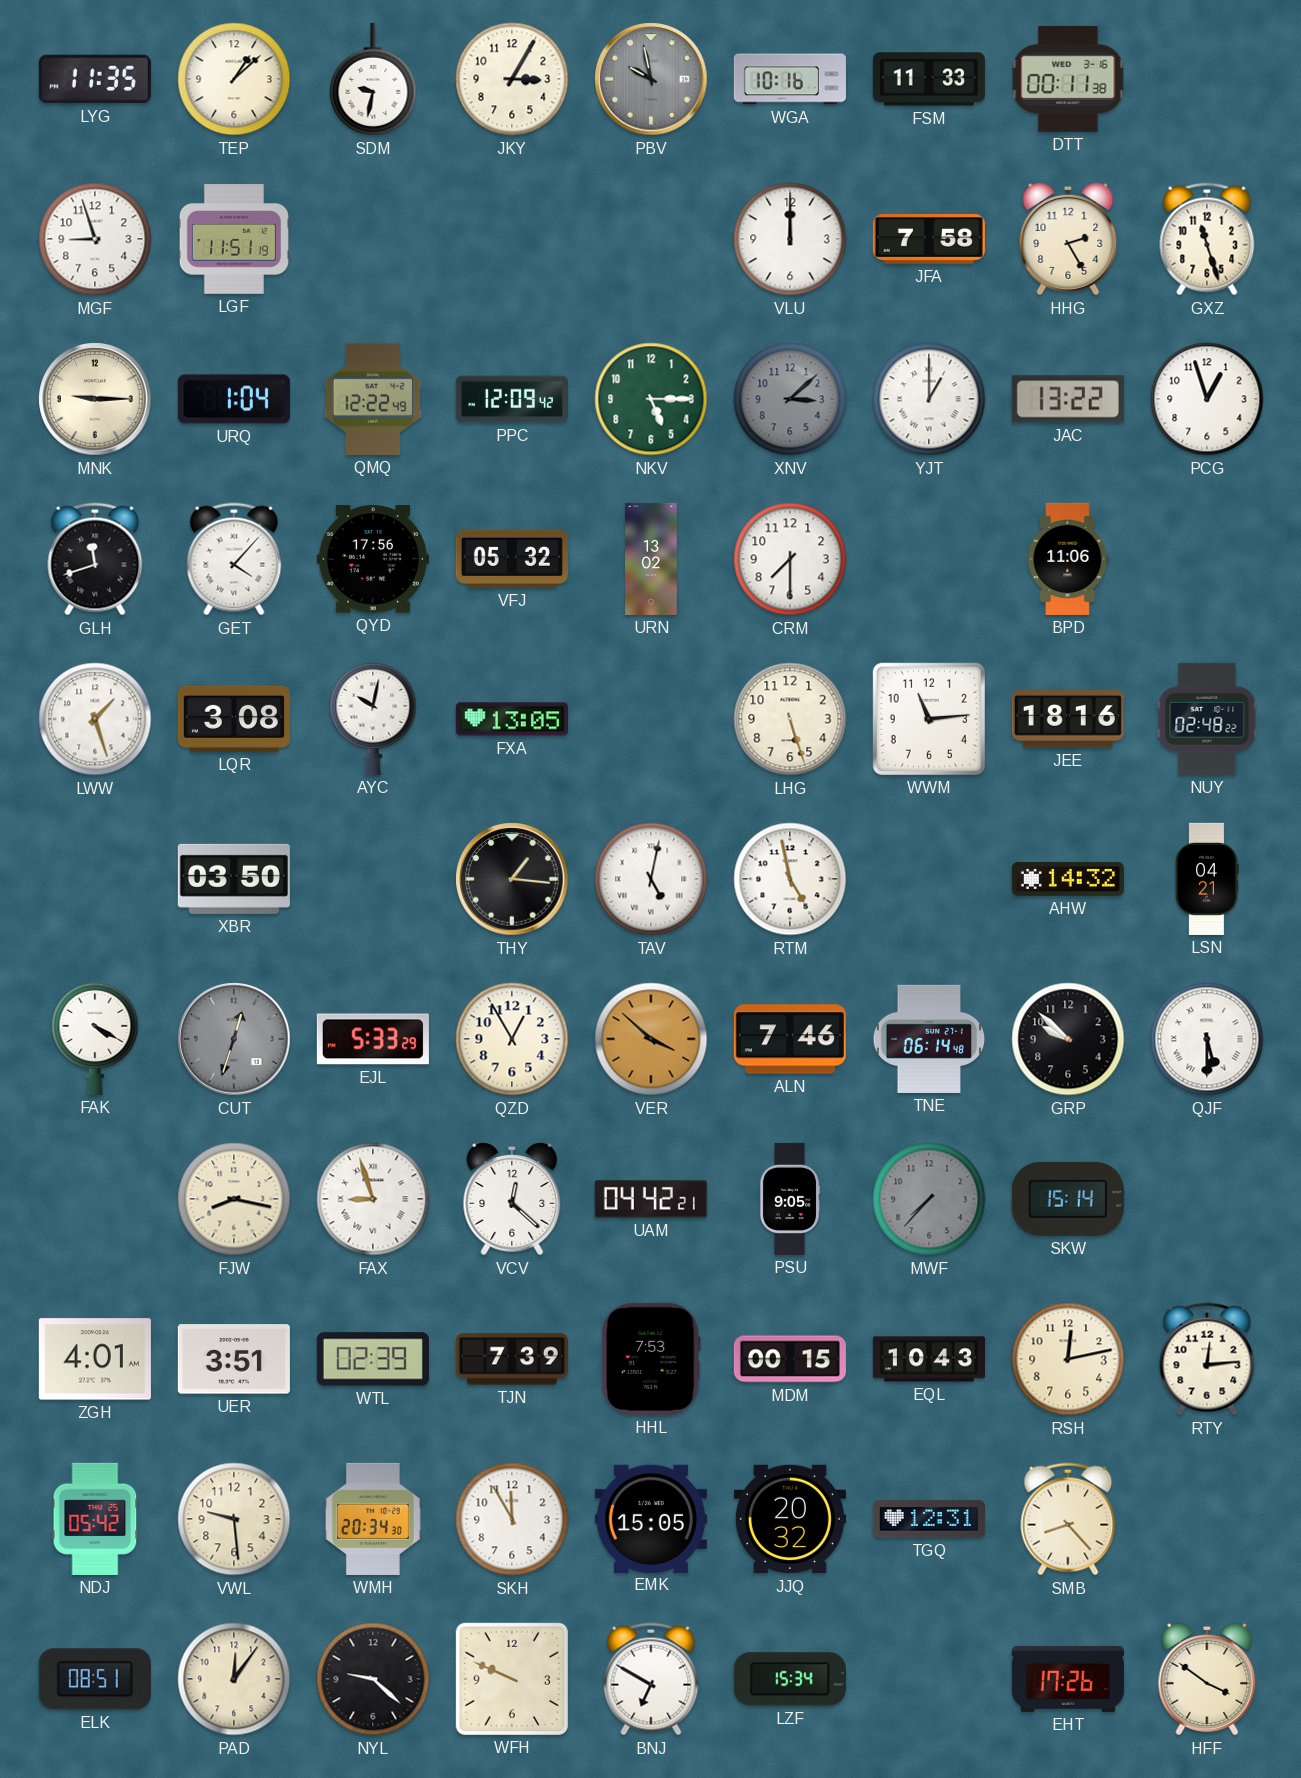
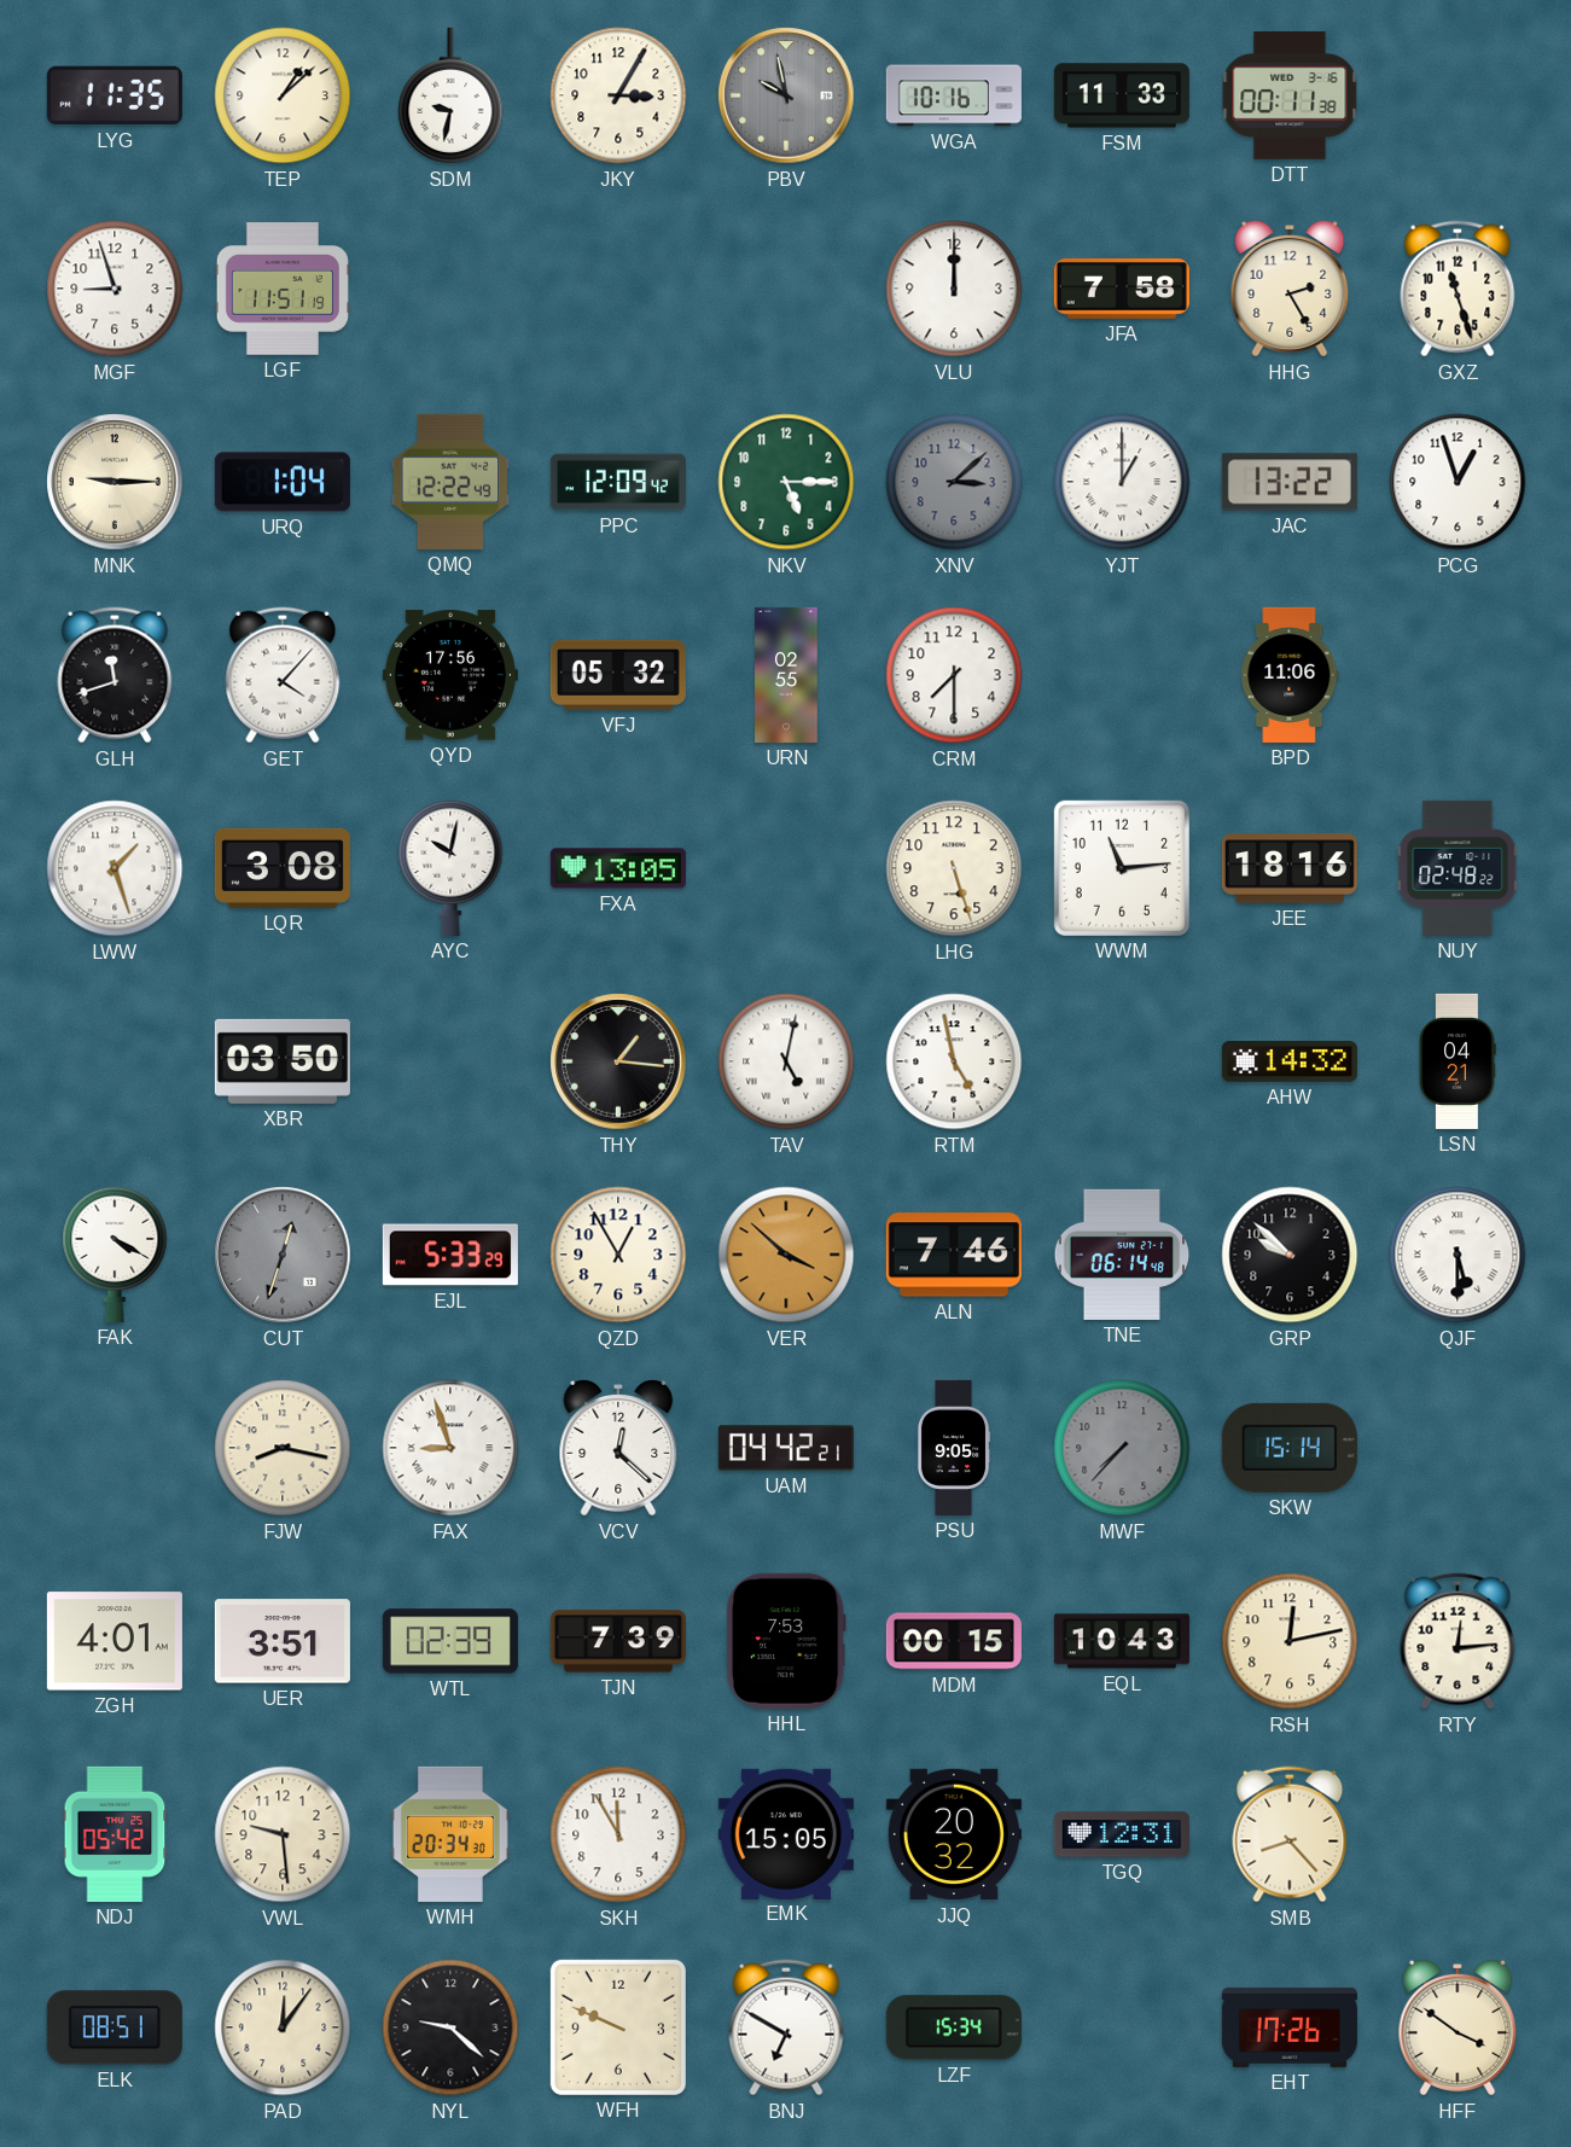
URN: 13:02 -> 02:55 (786, 675)
